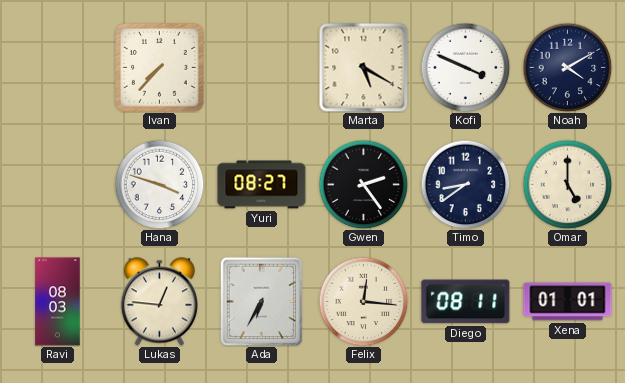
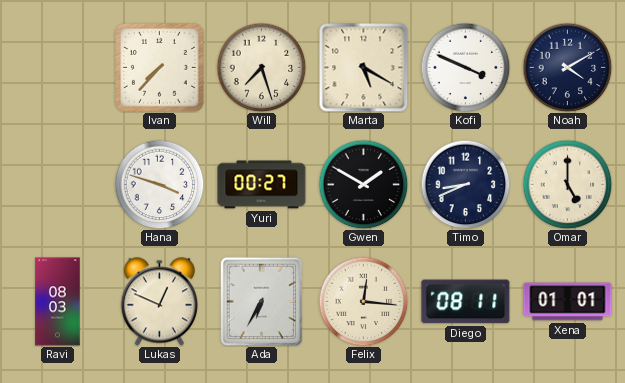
Will: none -> 7:27 (261, 67)
Yuri: 08:27 -> 00:27 (262, 185)
Gwen: 2:24 -> 1:50 (363, 184)
Timo: 8:39 -> 8:41 (465, 184)
Lukas: 12:46 -> 12:49 (159, 302)
